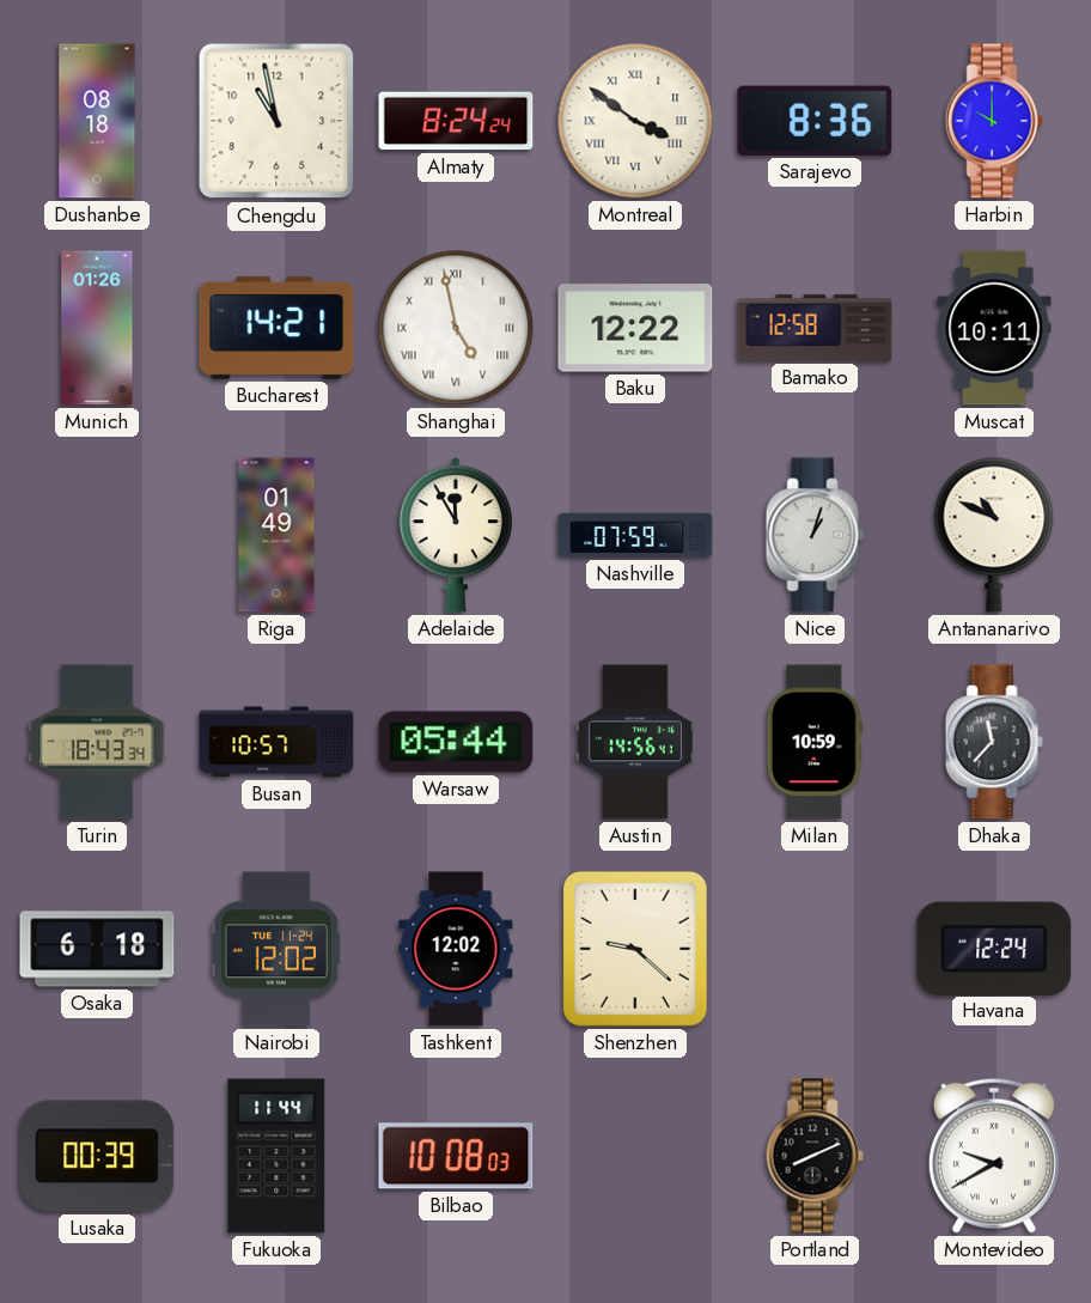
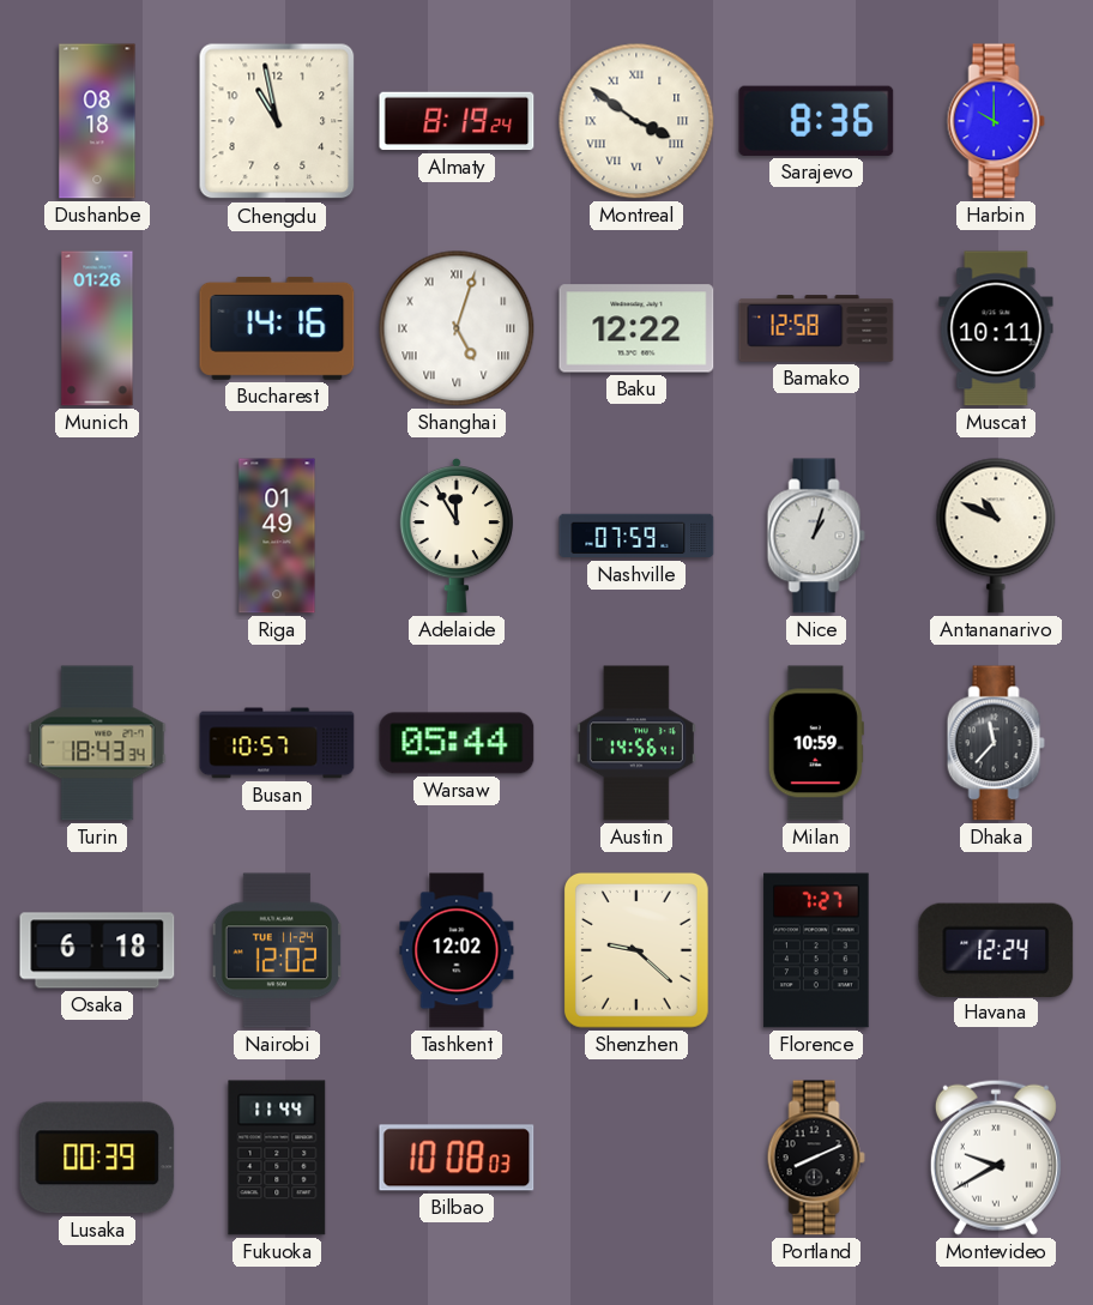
Almaty: 8:24 -> 8:19 (457, 121)
Bucharest: 14:21 -> 14:16 (277, 328)
Shanghai: 4:58 -> 5:03 (457, 328)
Florence: none -> 7:27 (816, 950)
